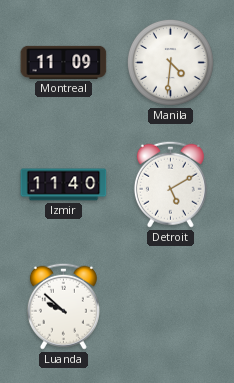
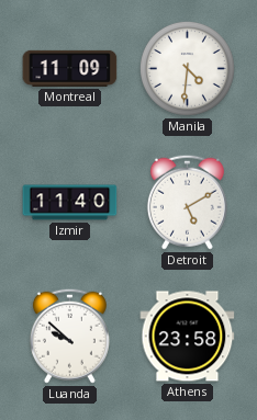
Athens: none -> 23:58 (188, 337)
